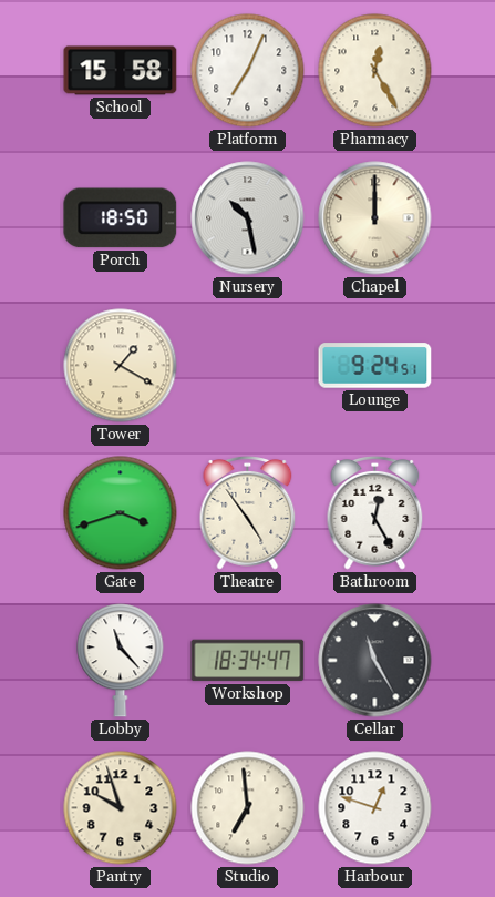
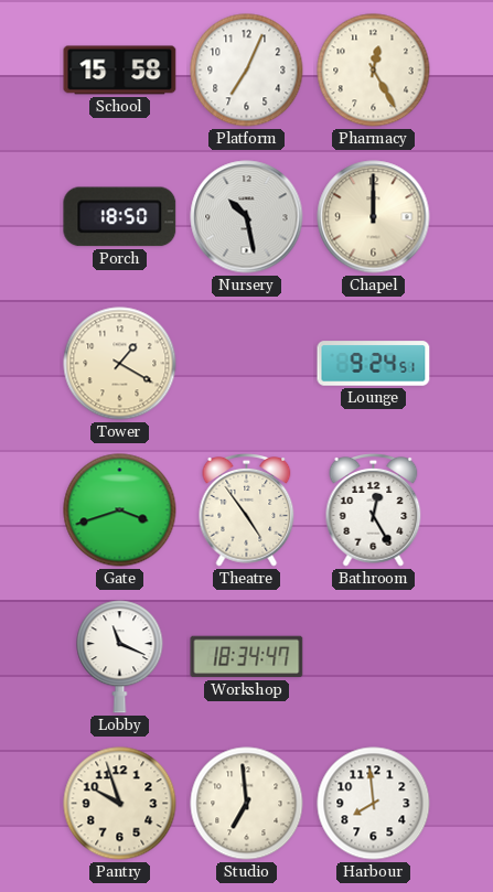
Lobby: 11:23 -> 11:19 (120, 657)
Cellar: 11:25 -> none (375, 661)
Harbour: 12:48 -> 7:59 (374, 804)
